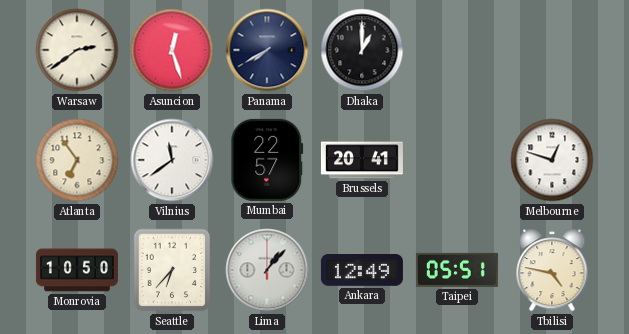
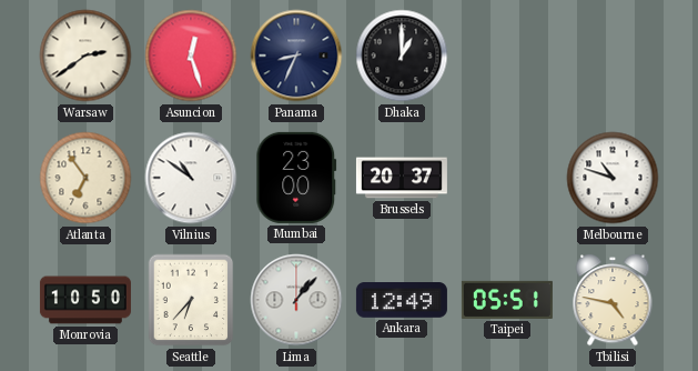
Panama: 7:40 -> 8:34 (296, 56)
Vilnius: 11:39 -> 10:51 (191, 178)
Mumbai: 22:57 -> 23:00 (296, 178)
Brussels: 20:41 -> 20:37 (402, 178)
Melbourne: 12:48 -> 10:48 (613, 178)
